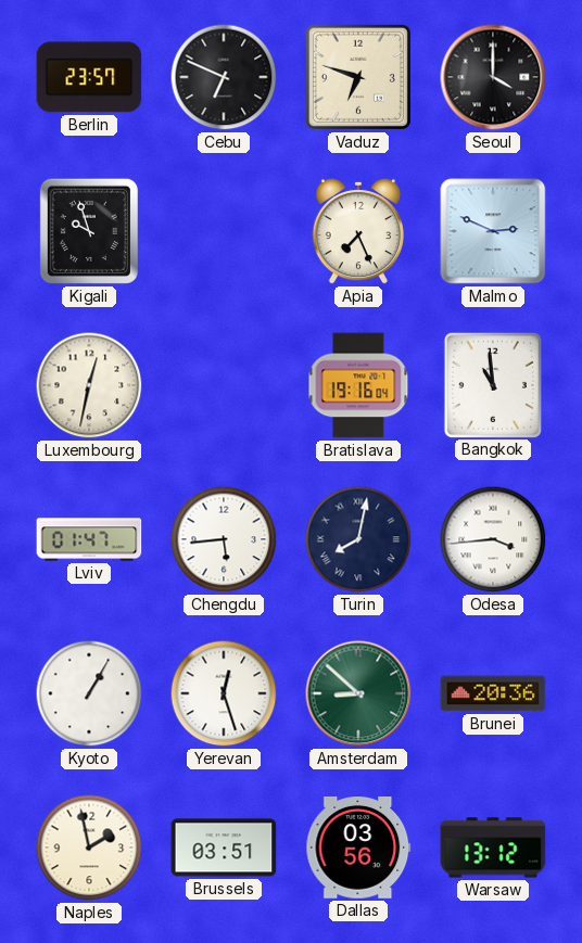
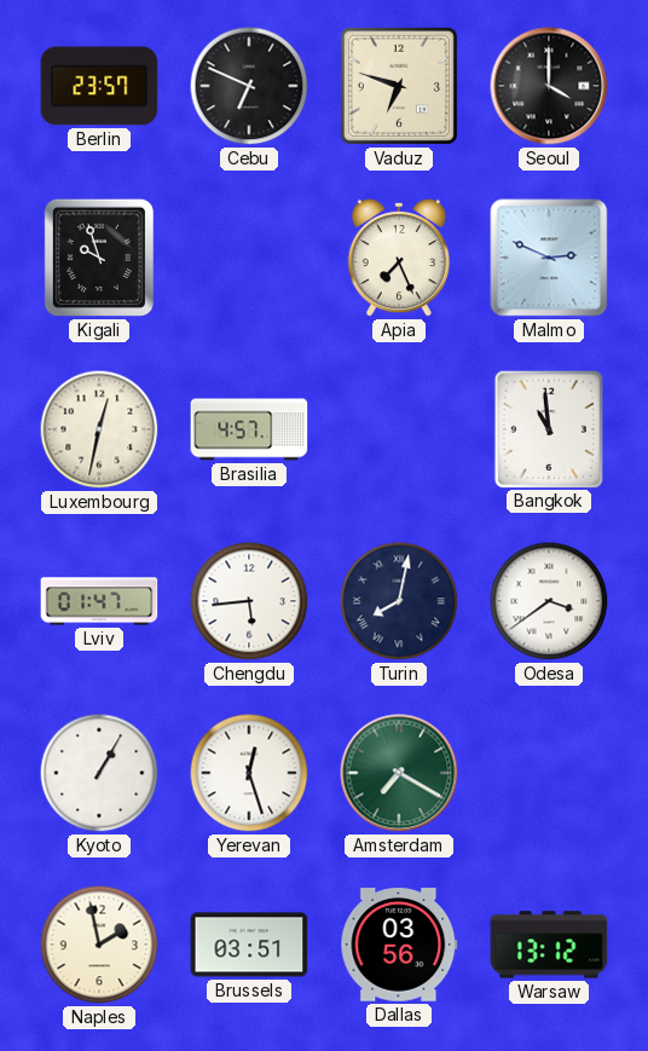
Brasilia: none -> 4:57 (249, 429)
Bratislava: 19:16 -> none (358, 385)
Odesa: 3:44 -> 3:39 (549, 601)
Amsterdam: 8:52 -> 7:20 (399, 773)
Brunei: 20:36 -> none (493, 693)
